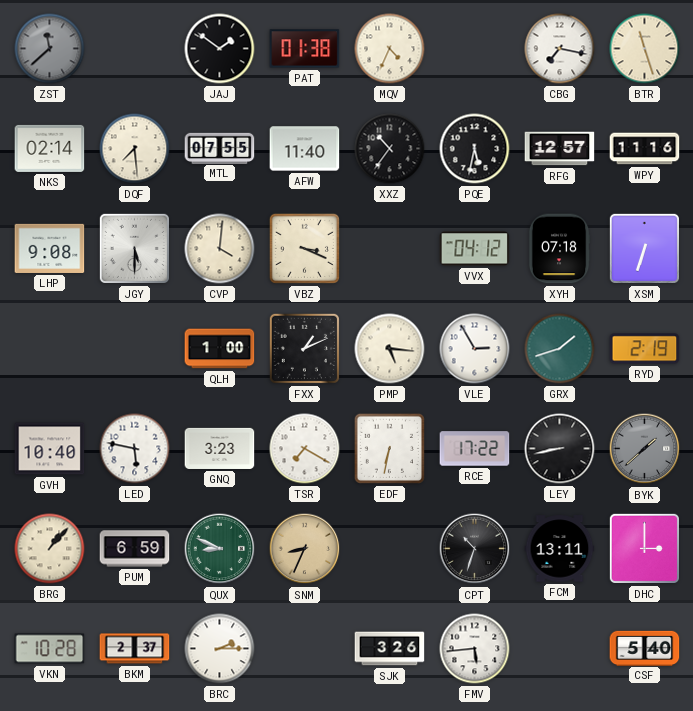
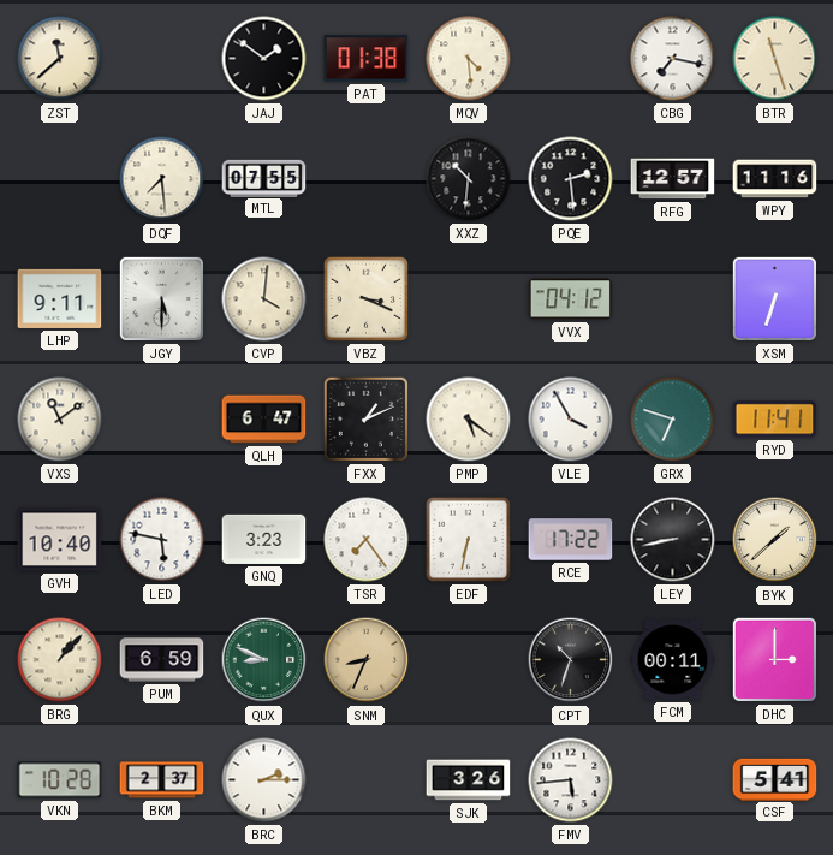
ZST dial: grey -> cream (60, 59)
MQV: 4:34 -> 4:29 (469, 59)
NKS: 02:14 -> none (50, 148)
AFW: 11:40 -> none (305, 149)
XXZ: 10:36 -> 10:31 (469, 179)
PQE: 5:32 -> 2:29 (571, 179)
LHP: 9:08 -> 9:11 (60, 298)
XYH: 07:18 -> none (559, 249)
VXS: none -> 11:09 (60, 420)
QLH: 1:00 -> 6:47 (264, 420)
PMP: 5:16 -> 5:21 (469, 420)
VLE: 2:55 -> 3:55 (571, 420)
GRX: 1:42 -> 6:48 (673, 420)
RYD: 2:19 -> 11:41 (775, 420)
TSR: 7:20 -> 7:24 (367, 540)
BYK dial: grey -> cream (775, 540)
FCM: 13:11 -> 00:11 (673, 660)
CSF: 5:40 -> 5:41 (775, 779)
